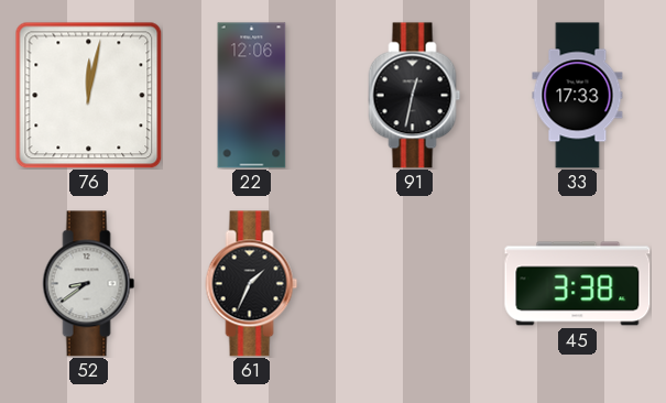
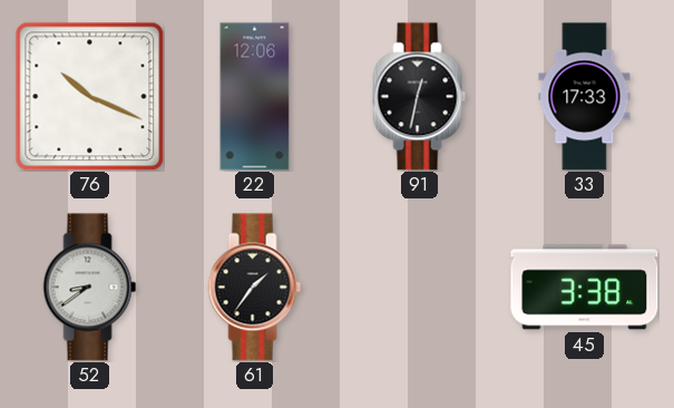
76: 12:02 -> 10:19 (89, 96)
61: 1:34 -> 1:36 (255, 288)
